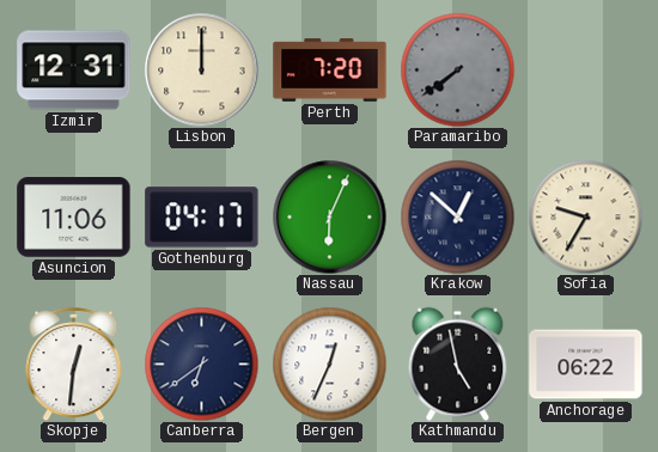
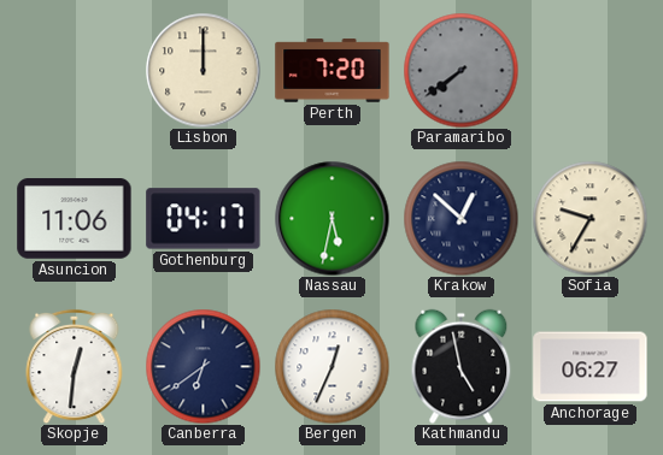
Izmir: 12:31 -> none (74, 71)
Nassau: 6:04 -> 5:32 (331, 218)
Anchorage: 06:22 -> 06:27 (591, 367)
